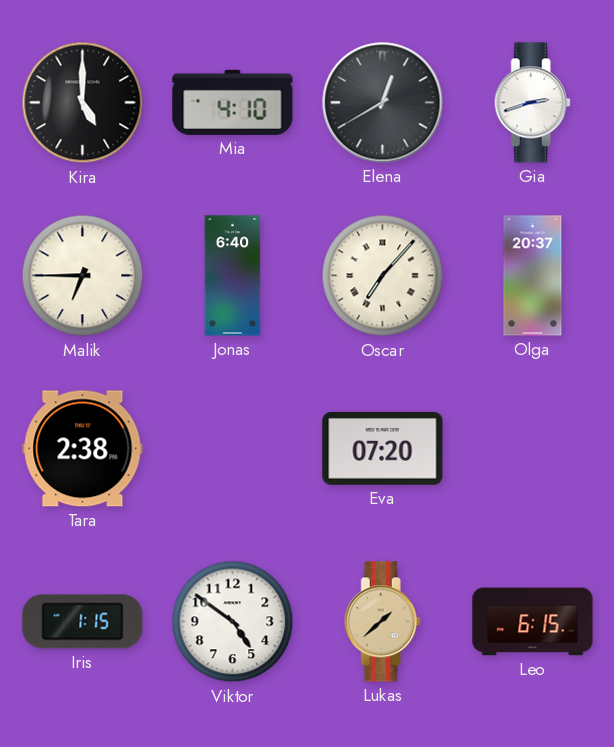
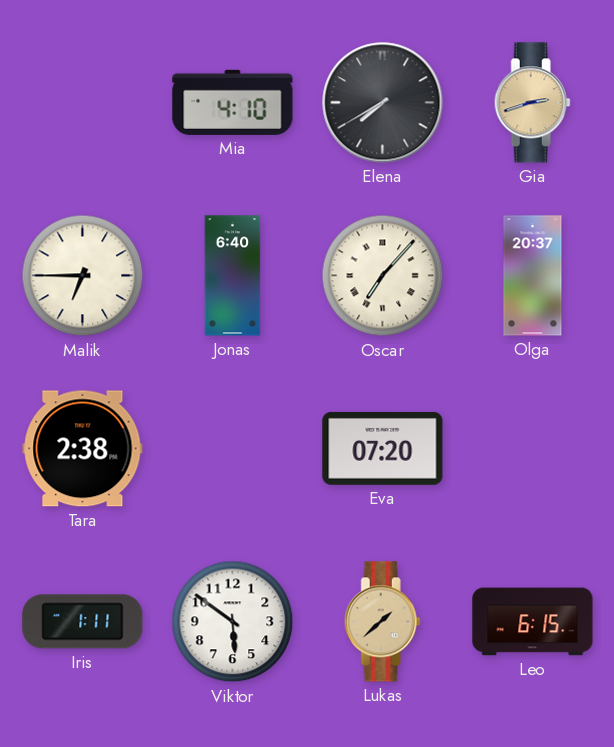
Kira: 5:00 -> none (83, 103)
Elena: 12:40 -> 7:40 (383, 103)
Gia dial: white -> champagne (532, 103)
Iris: 1:15 -> 1:11 (83, 622)
Viktor: 4:51 -> 5:51 (233, 622)
